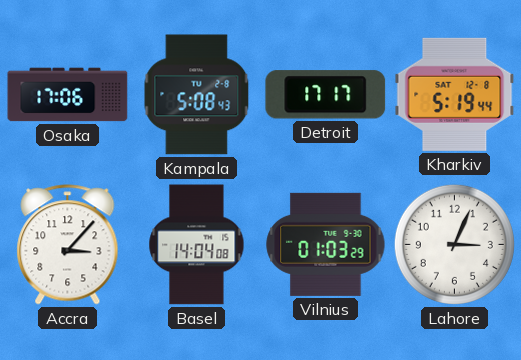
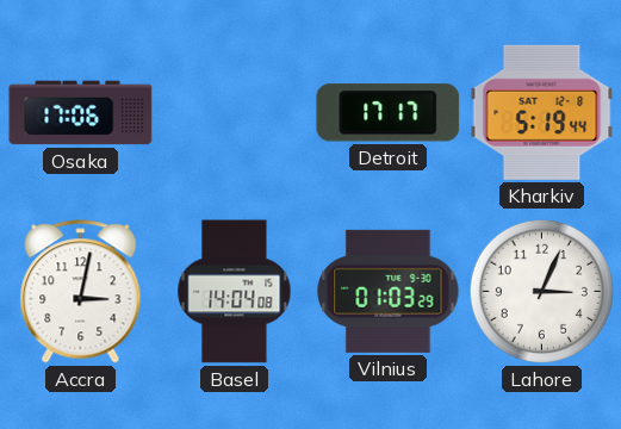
Kampala: 5:08 -> none (197, 95)
Accra: 3:07 -> 3:02 (81, 292)
